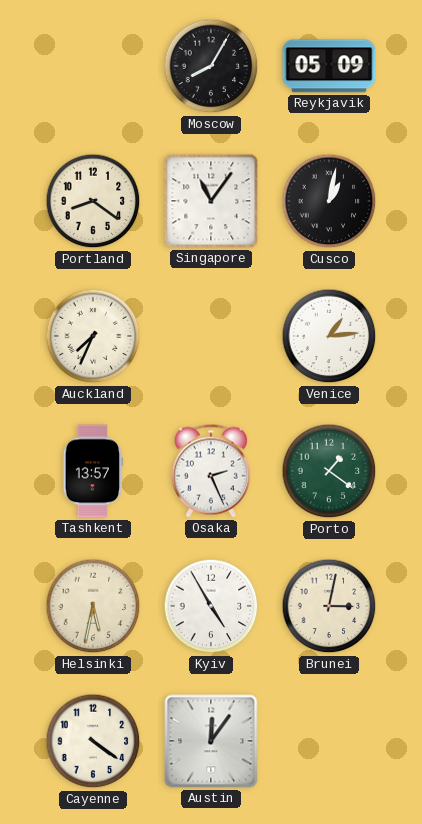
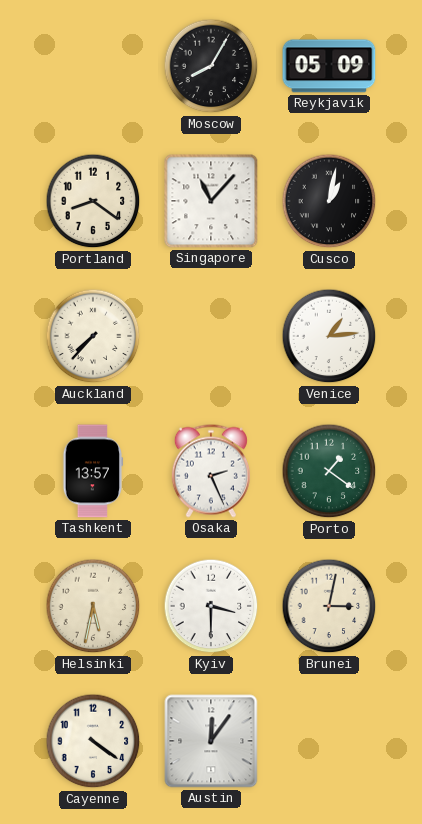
Singapore: 11:06 -> 11:07 (211, 201)
Auckland: 7:34 -> 7:37 (93, 336)
Kyiv: 4:55 -> 3:30 (211, 606)
